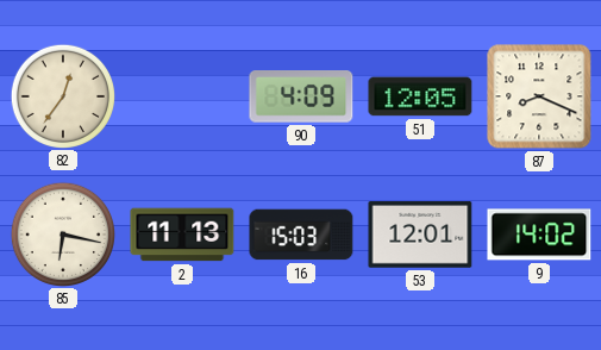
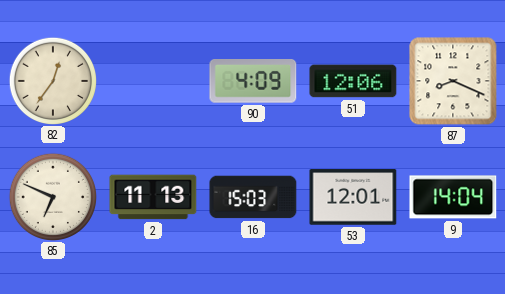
51: 12:05 -> 12:06 (353, 81)
85: 6:17 -> 6:49 (52, 196)
9: 14:02 -> 14:04 (453, 197)
